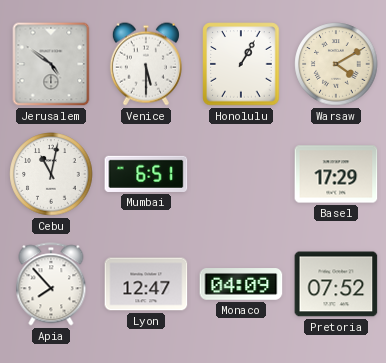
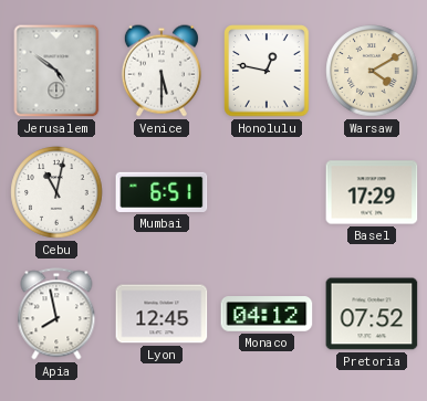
Honolulu: 1:05 -> 12:47 (267, 71)
Apia: 7:53 -> 7:58 (56, 314)
Lyon: 12:47 -> 12:45 (162, 314)
Monaco: 04:09 -> 04:12 (267, 314)
